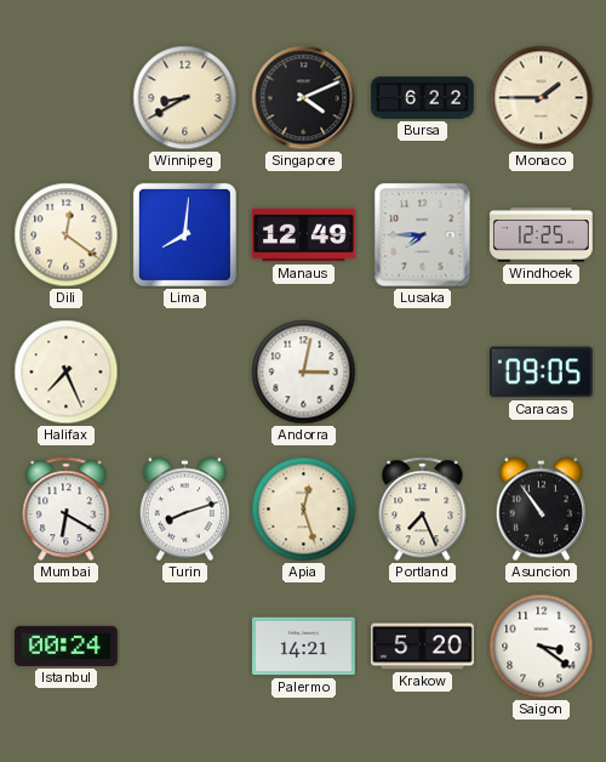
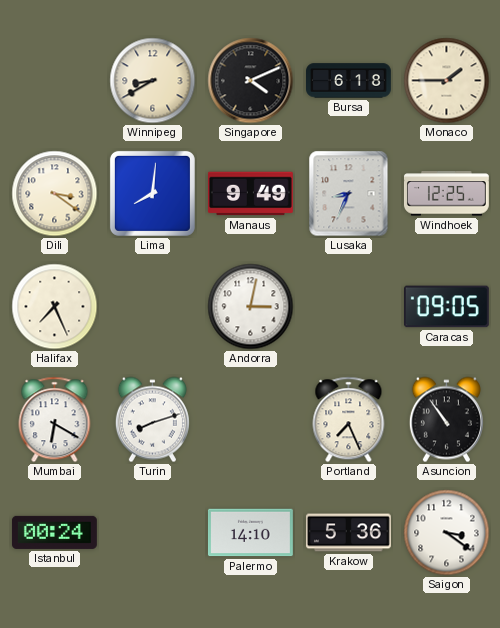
Bursa: 6:22 -> 6:18 (349, 81)
Dili: 12:21 -> 3:21 (55, 194)
Manaus: 12:49 -> 9:49 (250, 194)
Lusaka: 7:45 -> 8:34 (349, 194)
Apia: 12:27 -> none (304, 510)
Palermo: 14:21 -> 14:10 (250, 533)
Krakow: 5:20 -> 5:36 (348, 533)
